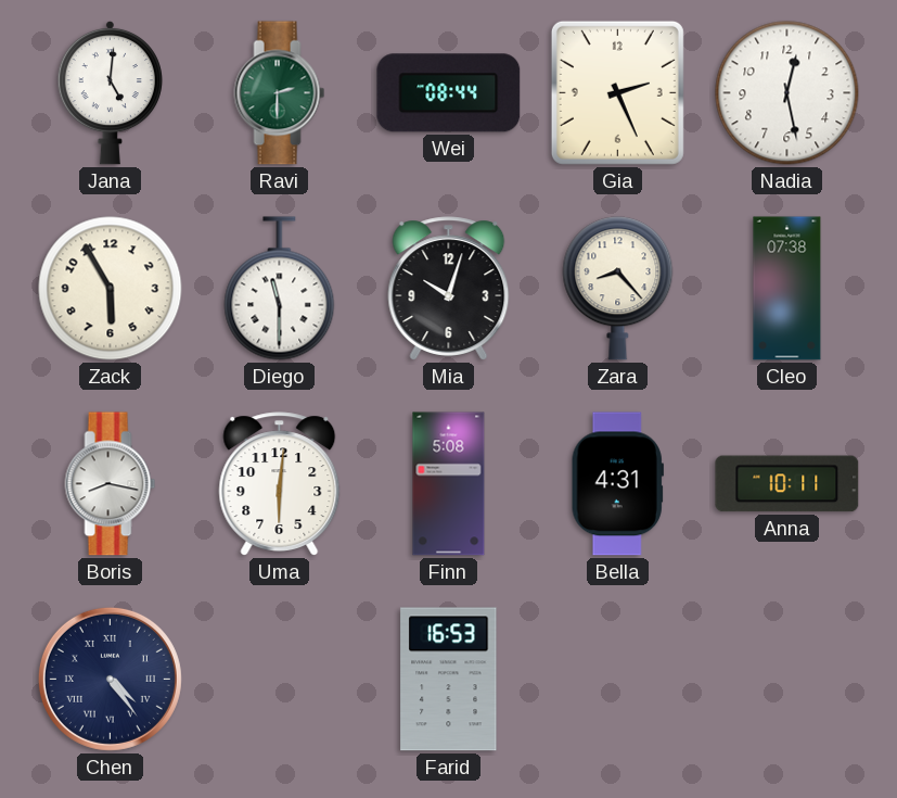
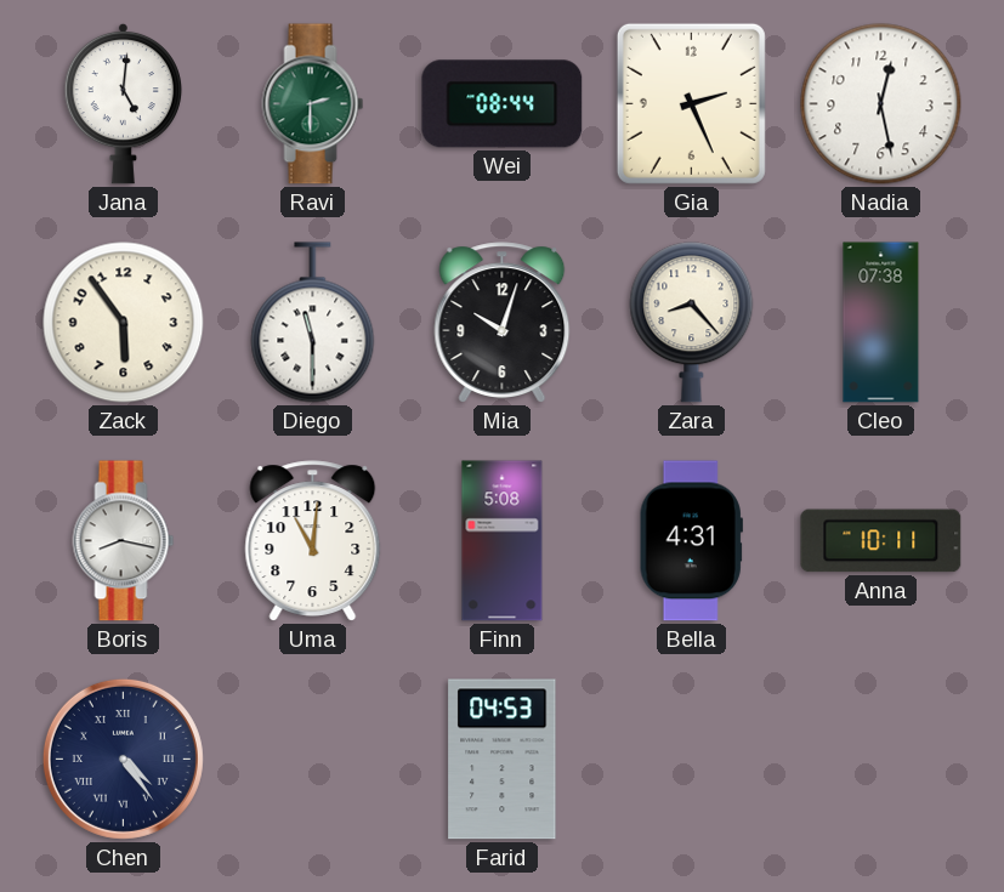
Zack: 5:55 -> 5:54 (124, 323)
Uma: 6:01 -> 11:01 (313, 541)
Farid: 16:53 -> 04:53 (503, 760)
